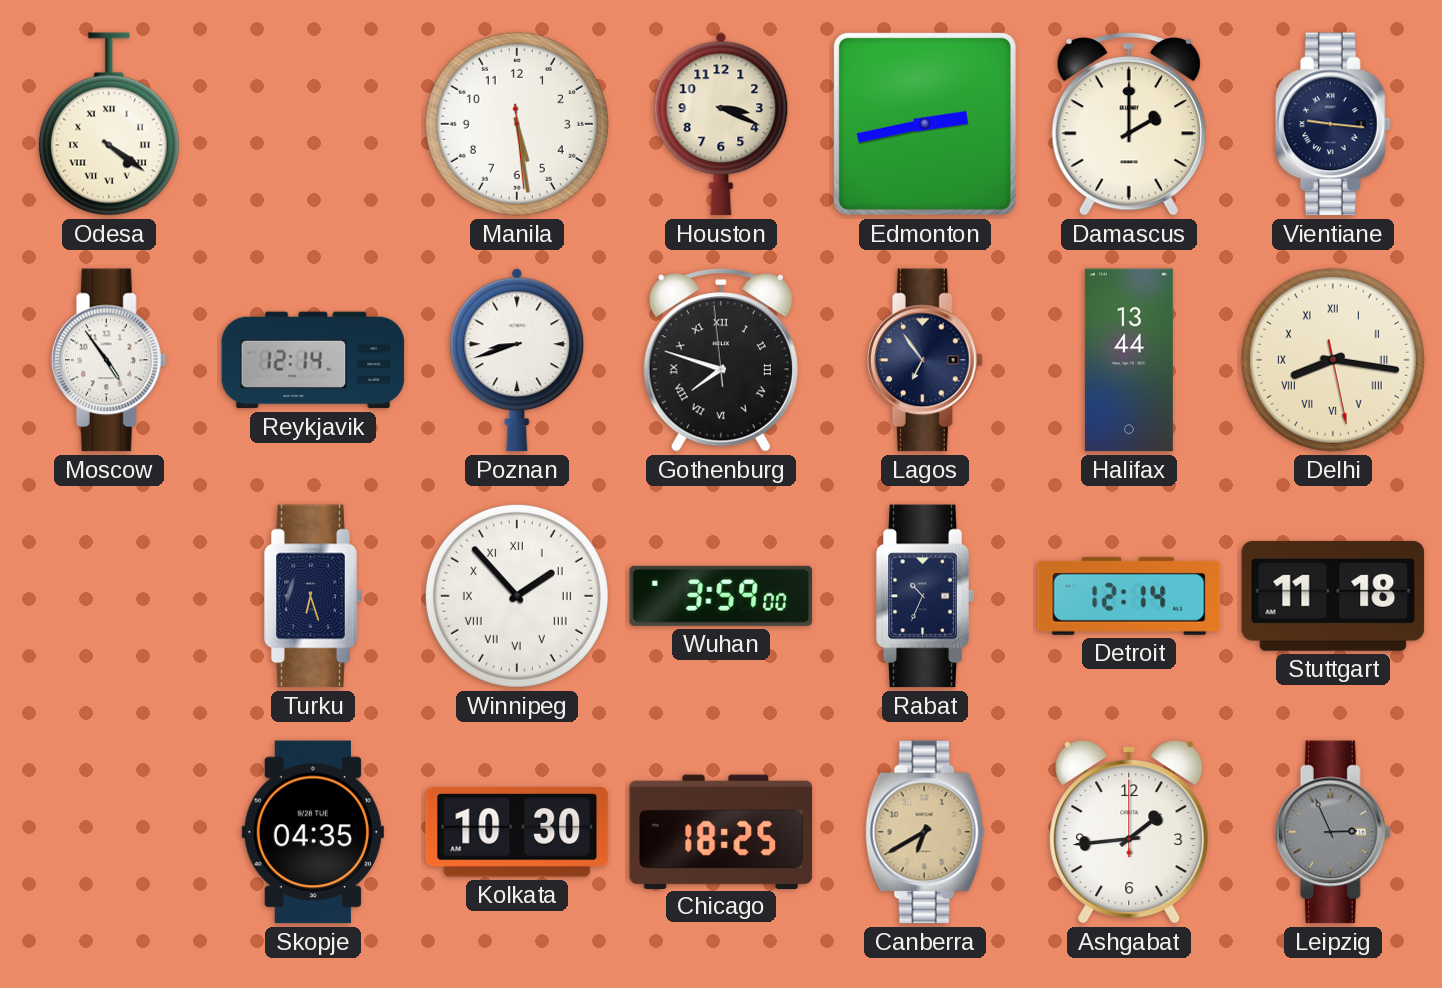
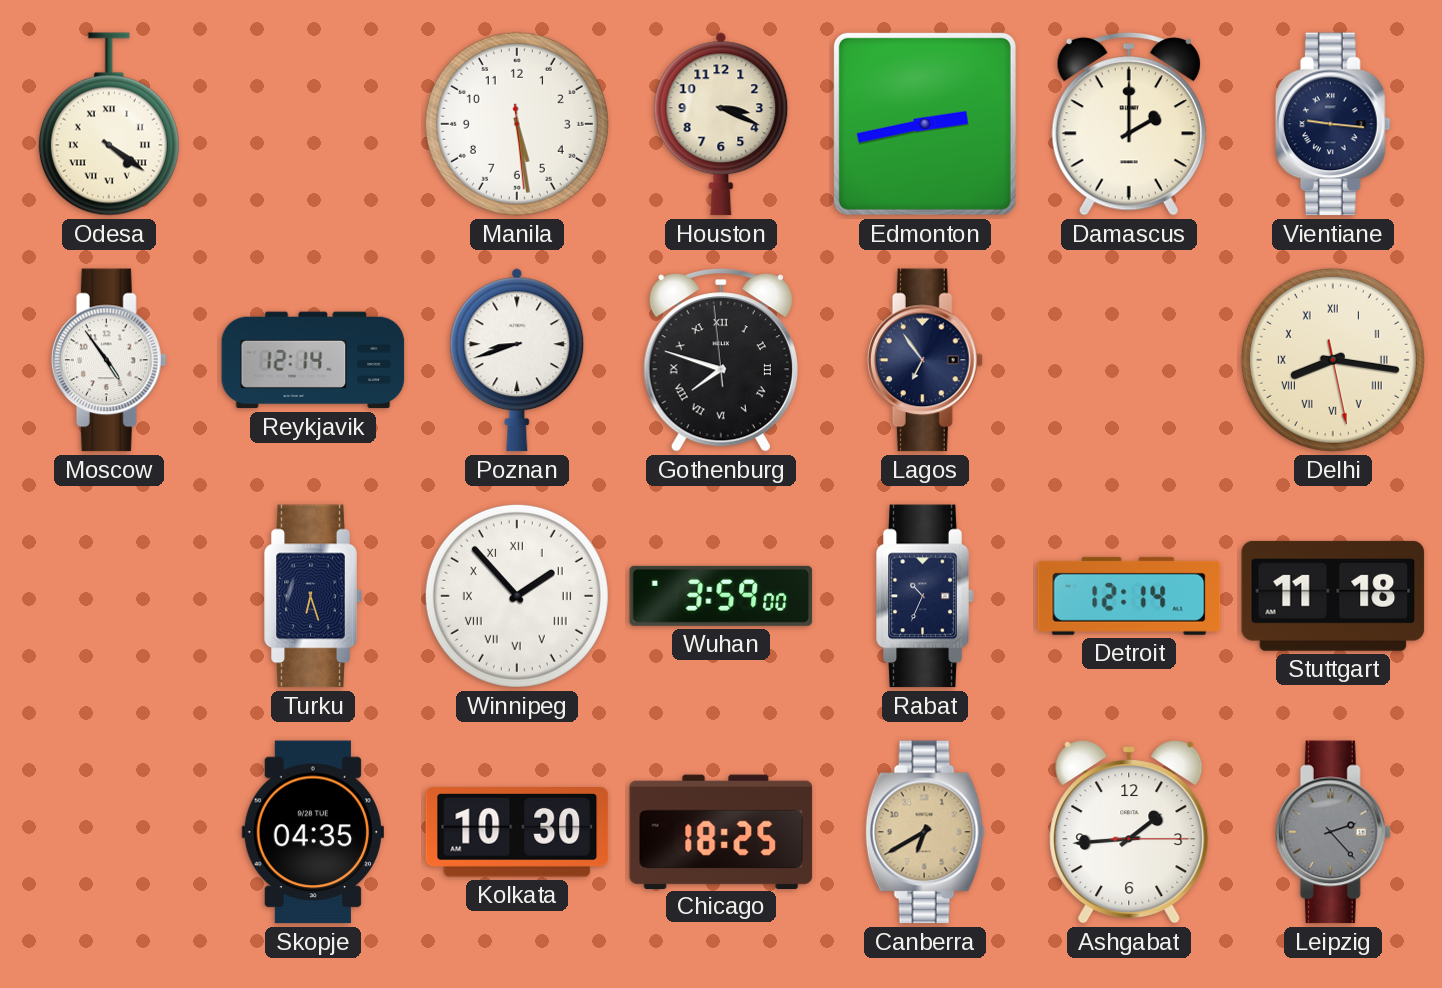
Halifax: 13:44 -> none (1129, 360)
Ashgabat: 1:44:00 -> 1:44:15 (1129, 832)
Leipzig: 2:56 -> 2:23 (1333, 832)
